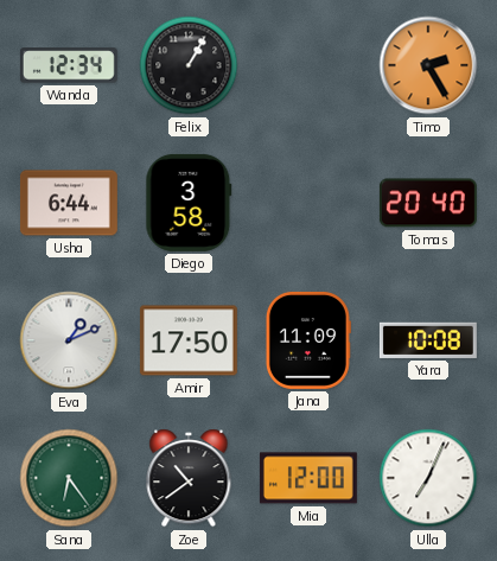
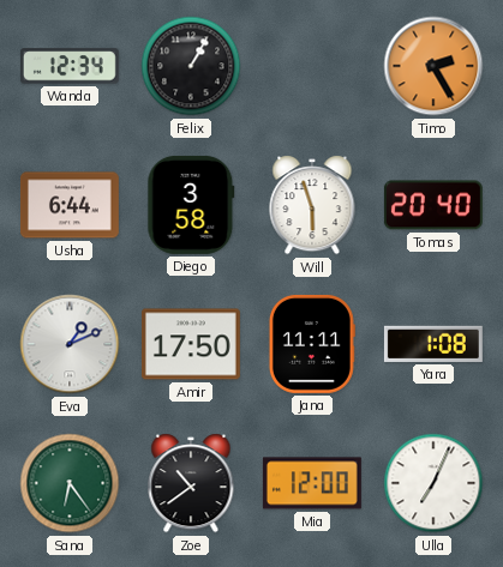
Will: none -> 5:57 (312, 205)
Jana: 11:09 -> 11:11 (312, 344)
Yara: 10:08 -> 1:08 (433, 344)
